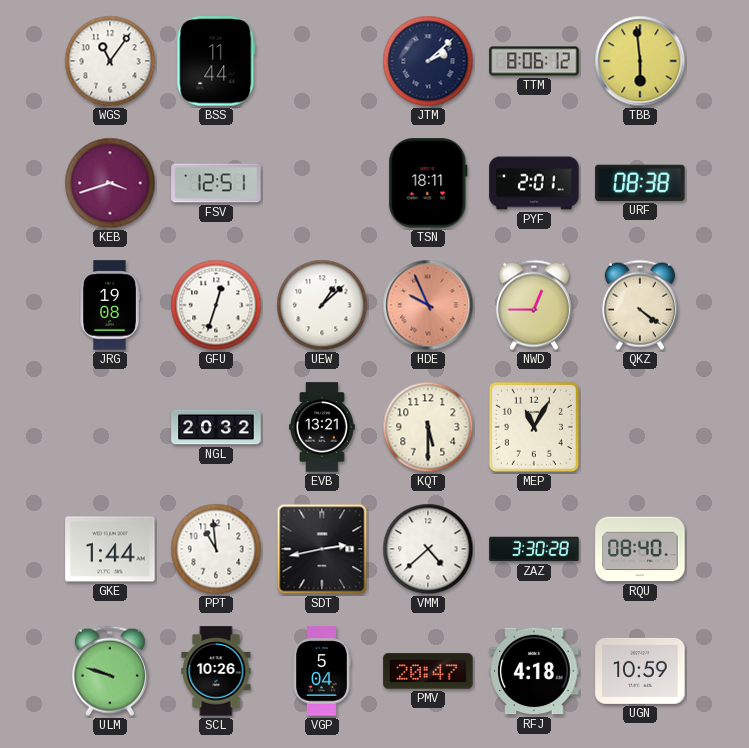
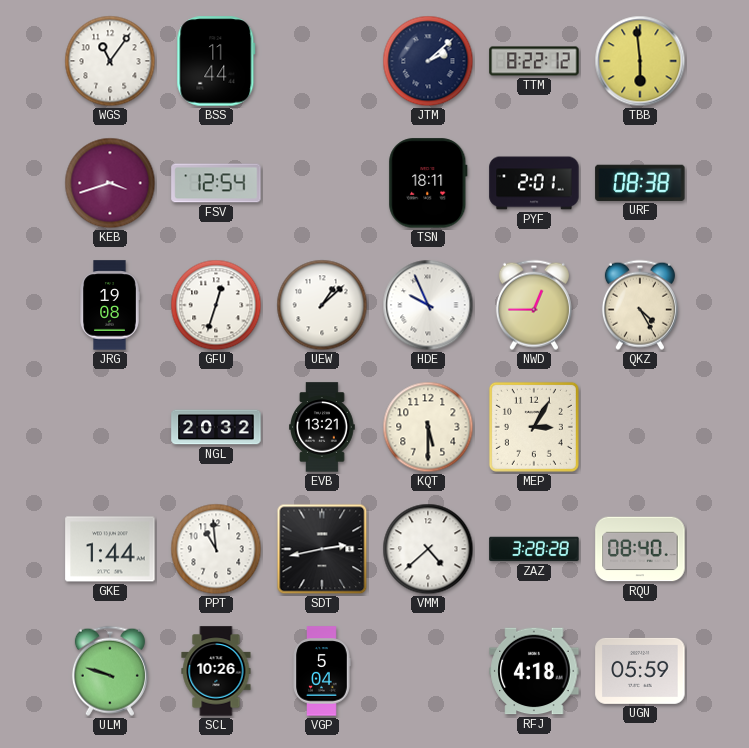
TTM: 8:06 -> 8:22 (534, 61)
FSV: 12:51 -> 12:54 (216, 183)
HDE dial: salmon -> white (428, 305)
QKZ: 4:21 -> 4:25 (640, 305)
MEP: 11:05 -> 3:05 (534, 427)
ZAZ: 3:30 -> 3:28 (534, 549)
PMV: 20:47 -> none (428, 671)
UGN: 10:59 -> 05:59 (640, 671)
